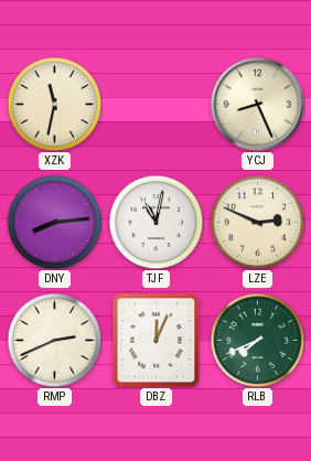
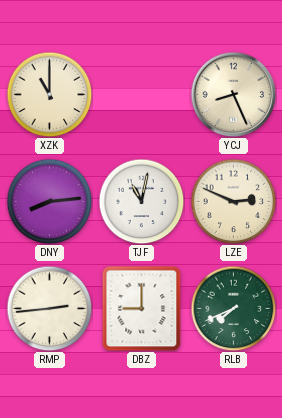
XZK: 11:32 -> 11:00 (49, 94)
RMP: 2:41 -> 2:44 (49, 308)
DBZ: 12:04 -> 9:00 (142, 308)
